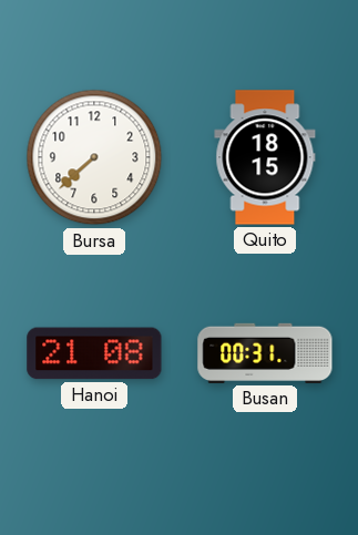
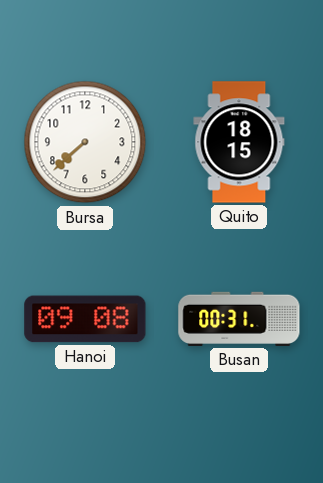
Hanoi: 21:08 -> 09:08 (85, 319)
